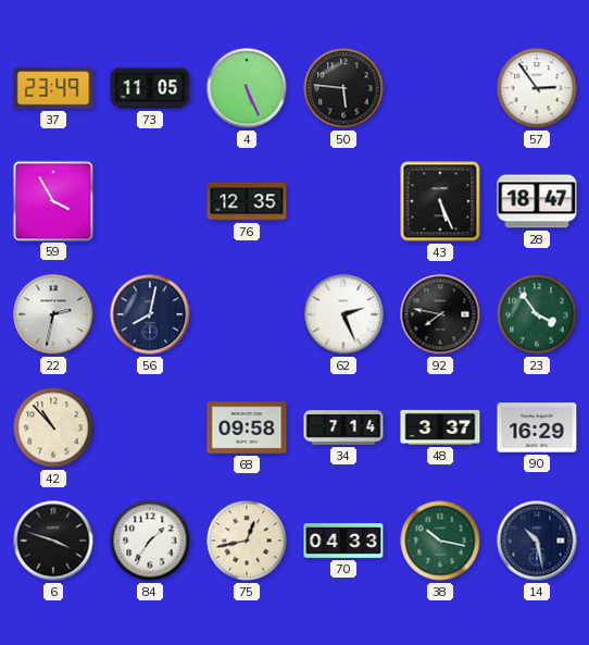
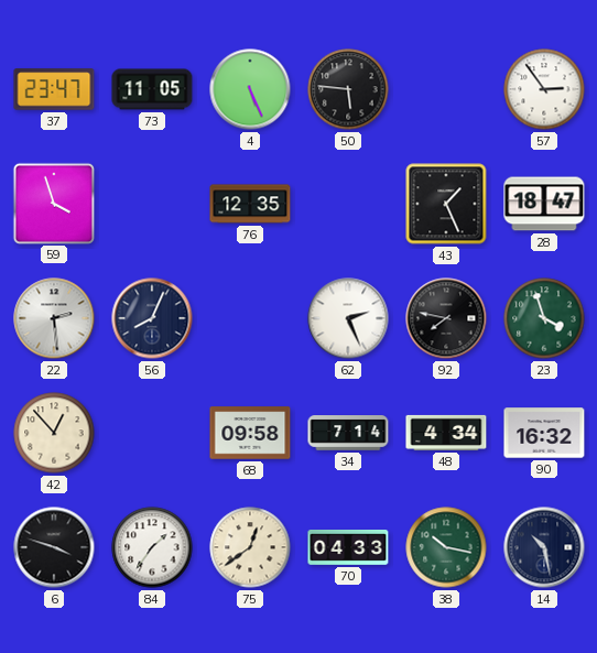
37: 23:49 -> 23:47 (54, 89)
59: 3:55 -> 3:57 (53, 203)
43: 5:26 -> 1:26 (446, 204)
22: 2:32 -> 2:29 (54, 318)
56: 8:02 -> 8:04 (152, 318)
23: 3:54 -> 3:57 (544, 318)
42: 10:53 -> 12:53 (54, 433)
48: 3:37 -> 4:34 (446, 433)
90: 16:29 -> 16:32 (544, 433)
75: 12:43 -> 12:39 (250, 547)
